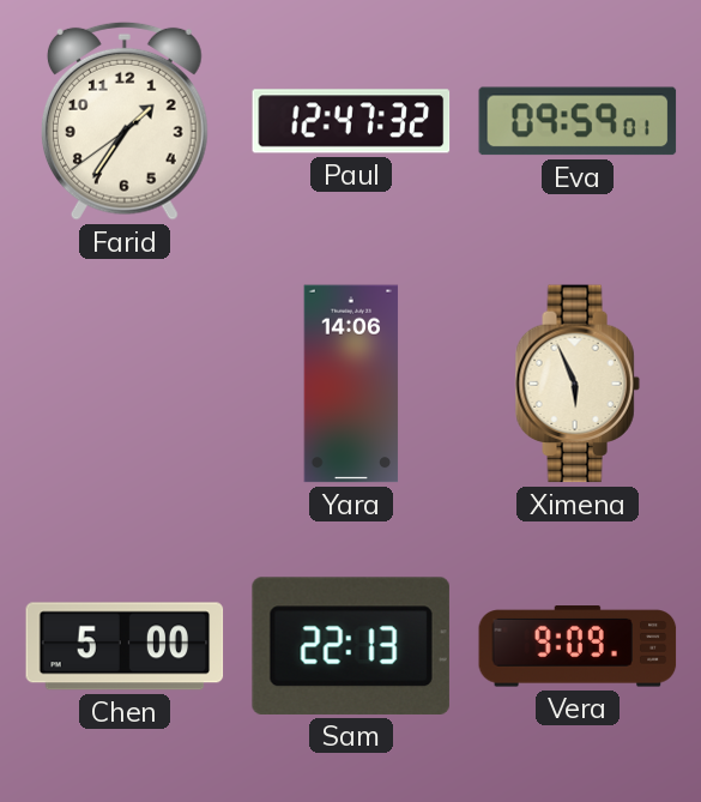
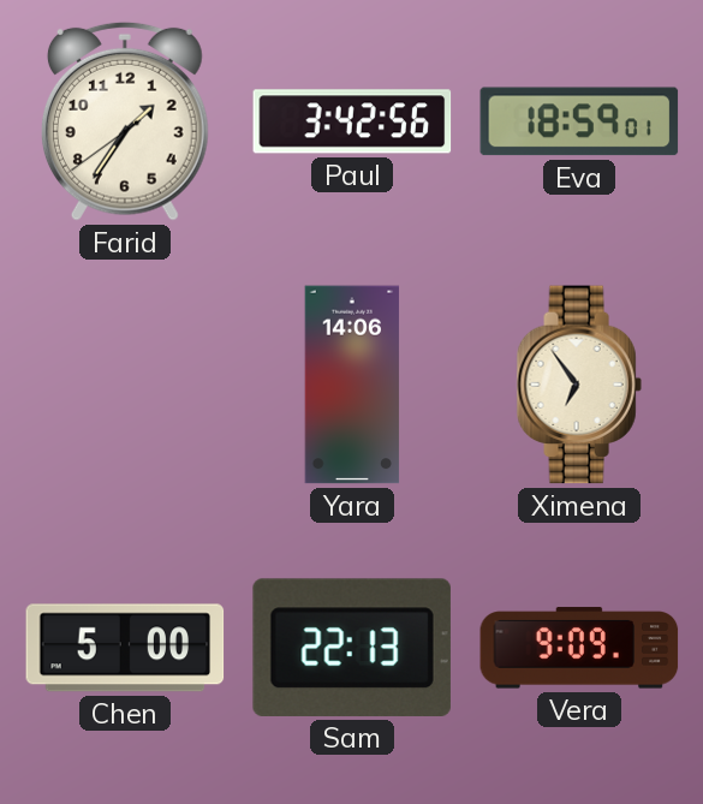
Paul: 12:47 -> 3:42 (352, 121)
Eva: 09:59 -> 18:59 (579, 121)
Ximena: 5:56 -> 6:54 (579, 385)
